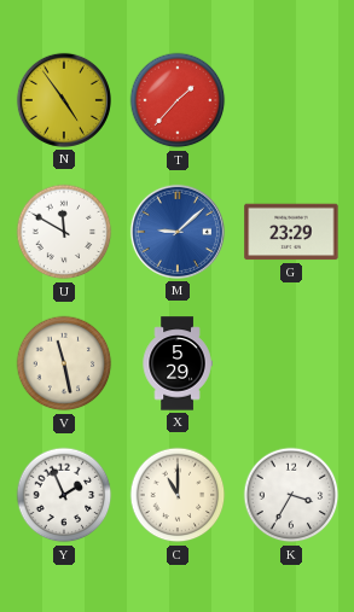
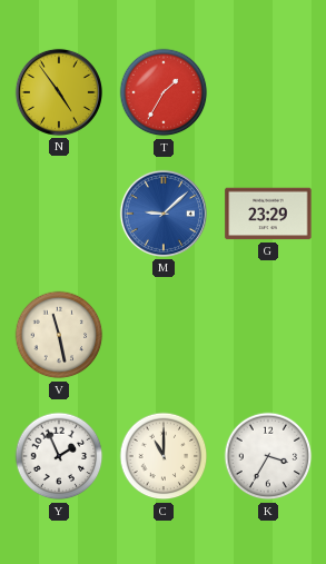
T: 1:37 -> 1:35 (164, 92)
U: 11:50 -> none (64, 232)
X: 5:29 -> none (178, 363)
